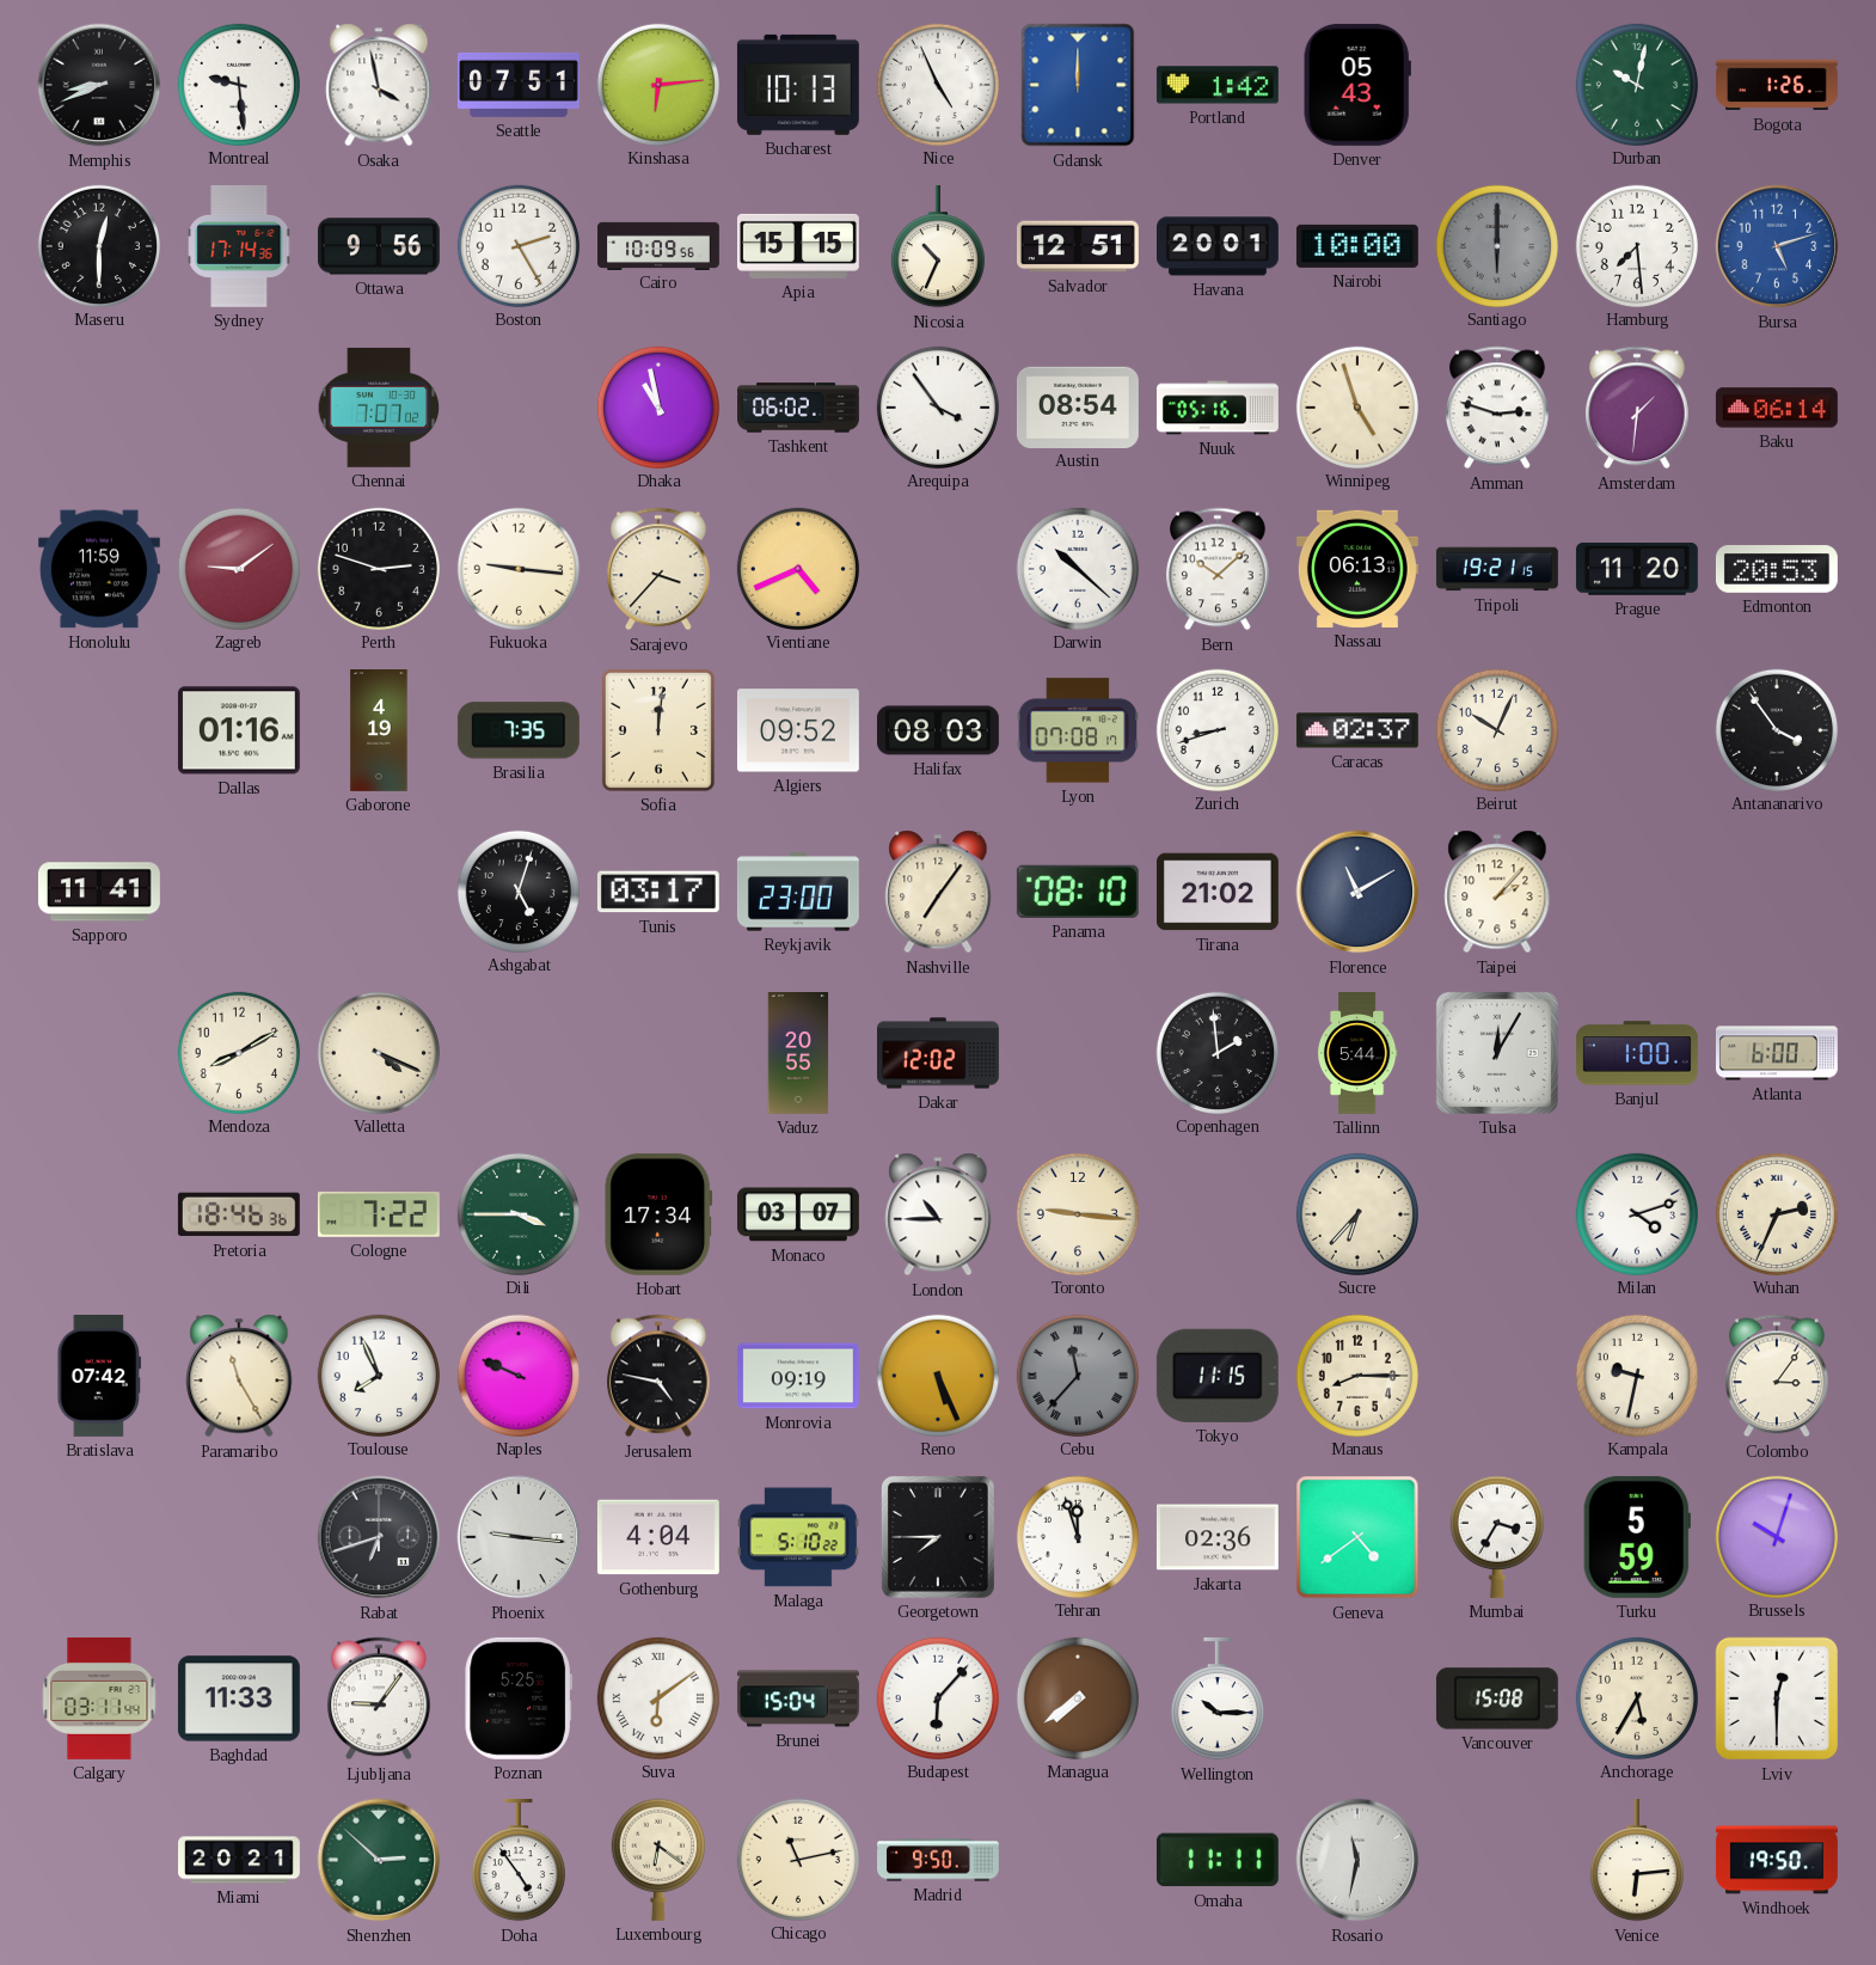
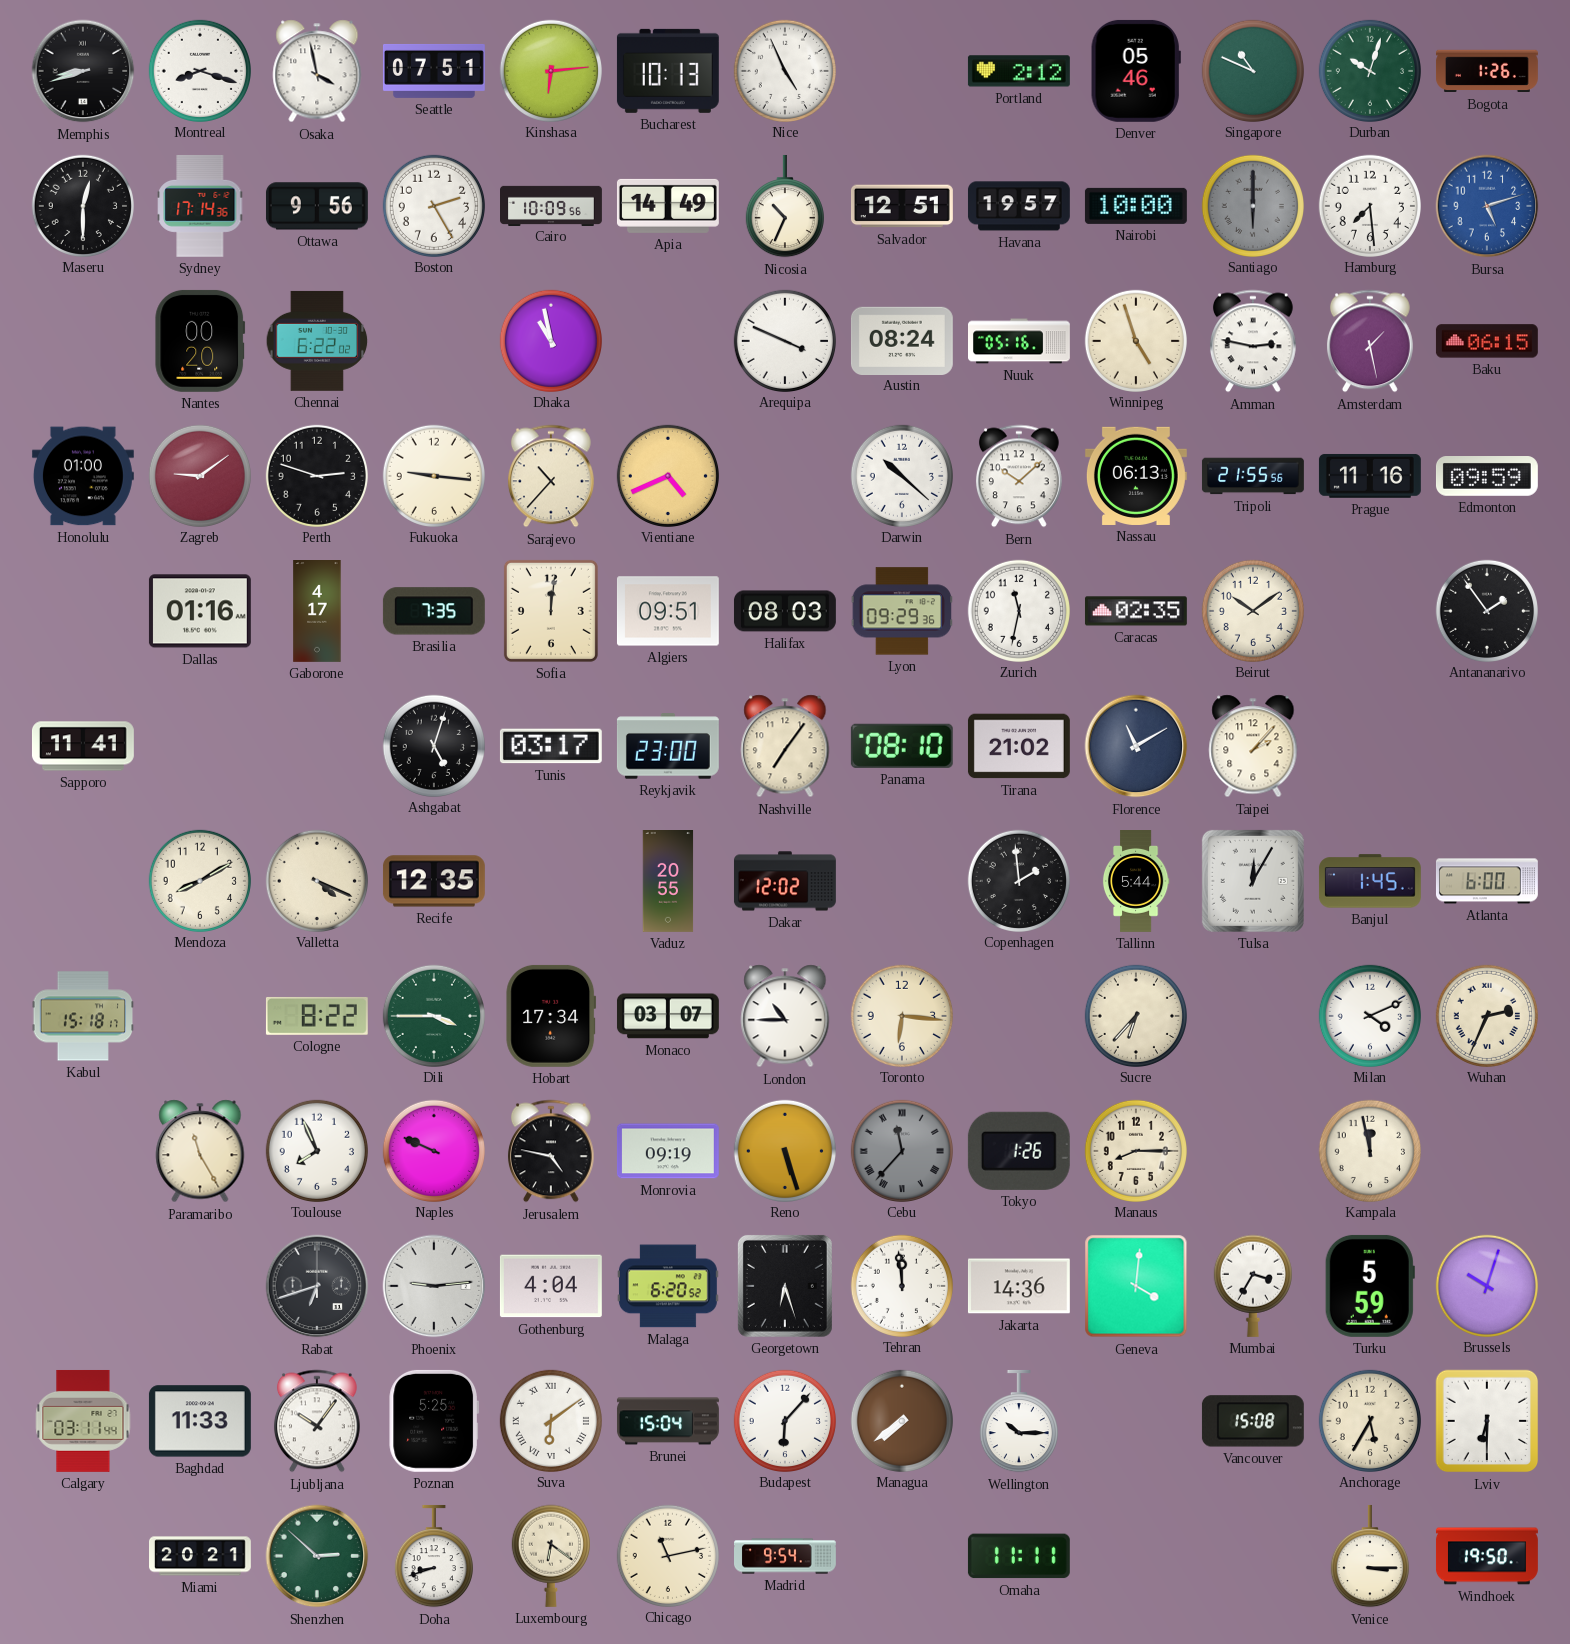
Memphis: 8:41 -> 8:42 (83, 71)
Montreal: 9:29 -> 8:18 (199, 70)
Gdansk: 12:00 -> none (1078, 85)
Portland: 1:42 -> 2:12 (1019, 71)
Denver: 05:43 -> 05:46 (1136, 71)
Singapore: none -> 10:49 (1252, 70)
Durban: 10:02 -> 10:03 (1369, 70)
Apia: 15:15 -> 14:49 (668, 206)
Havana: 20:01 -> 19:57 (1019, 206)
Nantes: none -> 00:20 (200, 341)
Chennai: 7:07 -> 6:22 (317, 341)
Tashkent: 06:02 -> none (799, 408)
Arequipa: 3:54 -> 3:49 (784, 340)
Austin: 08:54 -> 08:24 (902, 340)
Amman: 2:48 -> 2:47 (1253, 341)
Amsterdam: 1:31 -> 1:28 (1370, 341)
Baku: 06:14 -> 06:15 (1487, 341)
Honolulu: 11:59 -> 01:00 (83, 476)
Sarajevo: 3:37 -> 10:37 (551, 476)
Tripoli: 19:21 -> 21:55 (1253, 476)
Prague: 11:20 -> 11:16 (1370, 476)
Edmonton: 20:53 -> 09:59 (1487, 477)
Gaborone: 4:19 -> 4:17 (317, 612)
Algiers: 09:52 -> 09:51 (668, 611)
Lyon: 07:08 -> 09:29 (902, 611)
Zurich: 8:42 -> 11:32 (1018, 610)
Caracas: 02:37 -> 02:35 (1136, 611)
Beirut: 10:04 -> 10:09 (1252, 610)
Antananarivo: 3:54 -> 1:54 (1486, 610)
Recife: none -> 12:35 (434, 881)
Banjul: 1:00 -> 1:45 (1370, 881)
Kabul: none -> 15:18 (83, 1016)
Pretoria: 18:46 -> none (239, 1214)
Cologne: 7:22 -> 8:22 (317, 1016)
Toronto: 9:16 -> 6:16 (901, 1015)
Milan: 4:12 -> 4:11 (1369, 1015)
Bratislava: 07:42 -> none (99, 1376)
Reno: 5:26 -> 5:27 (784, 1150)
Tokyo: 11:15 -> 1:26 (1019, 1151)
Kampala: 9:32 -> 11:58 (1369, 1150)
Colombo: 3:06 -> none (1777, 1376)
Phoenix: 9:16 -> 9:14 (434, 1286)
Malaga: 5:10 -> 6:20 (668, 1286)
Georgetown: 7:45 -> 6:27 (785, 1286)
Tehran: 11:57 -> 11:59 (901, 1285)
Jakarta: 02:36 -> 14:36 (1019, 1286)
Geneva: 4:39 -> 4:01 (1136, 1286)
Ljubljana: 9:06 -> 10:06 (317, 1421)
Lviv: 12:30 -> 6:30 (1487, 1421)
Doha: 4:54 -> 8:42 (434, 1556)
Madrid: 9:50 -> 9:54 (786, 1556)
Rosario: 11:32 -> none (1357, 1860)
Venice: 6:14 -> 3:15 (1370, 1556)
